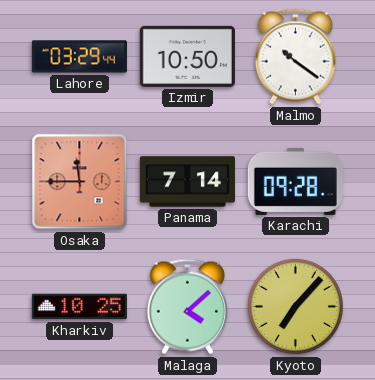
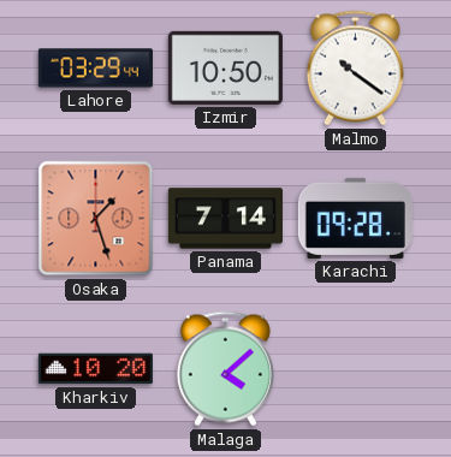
Osaka: 11:45 -> 1:27 (96, 219)
Kharkiv: 10:25 -> 10:20 (95, 369)
Kyoto: 7:07 -> none (295, 306)
